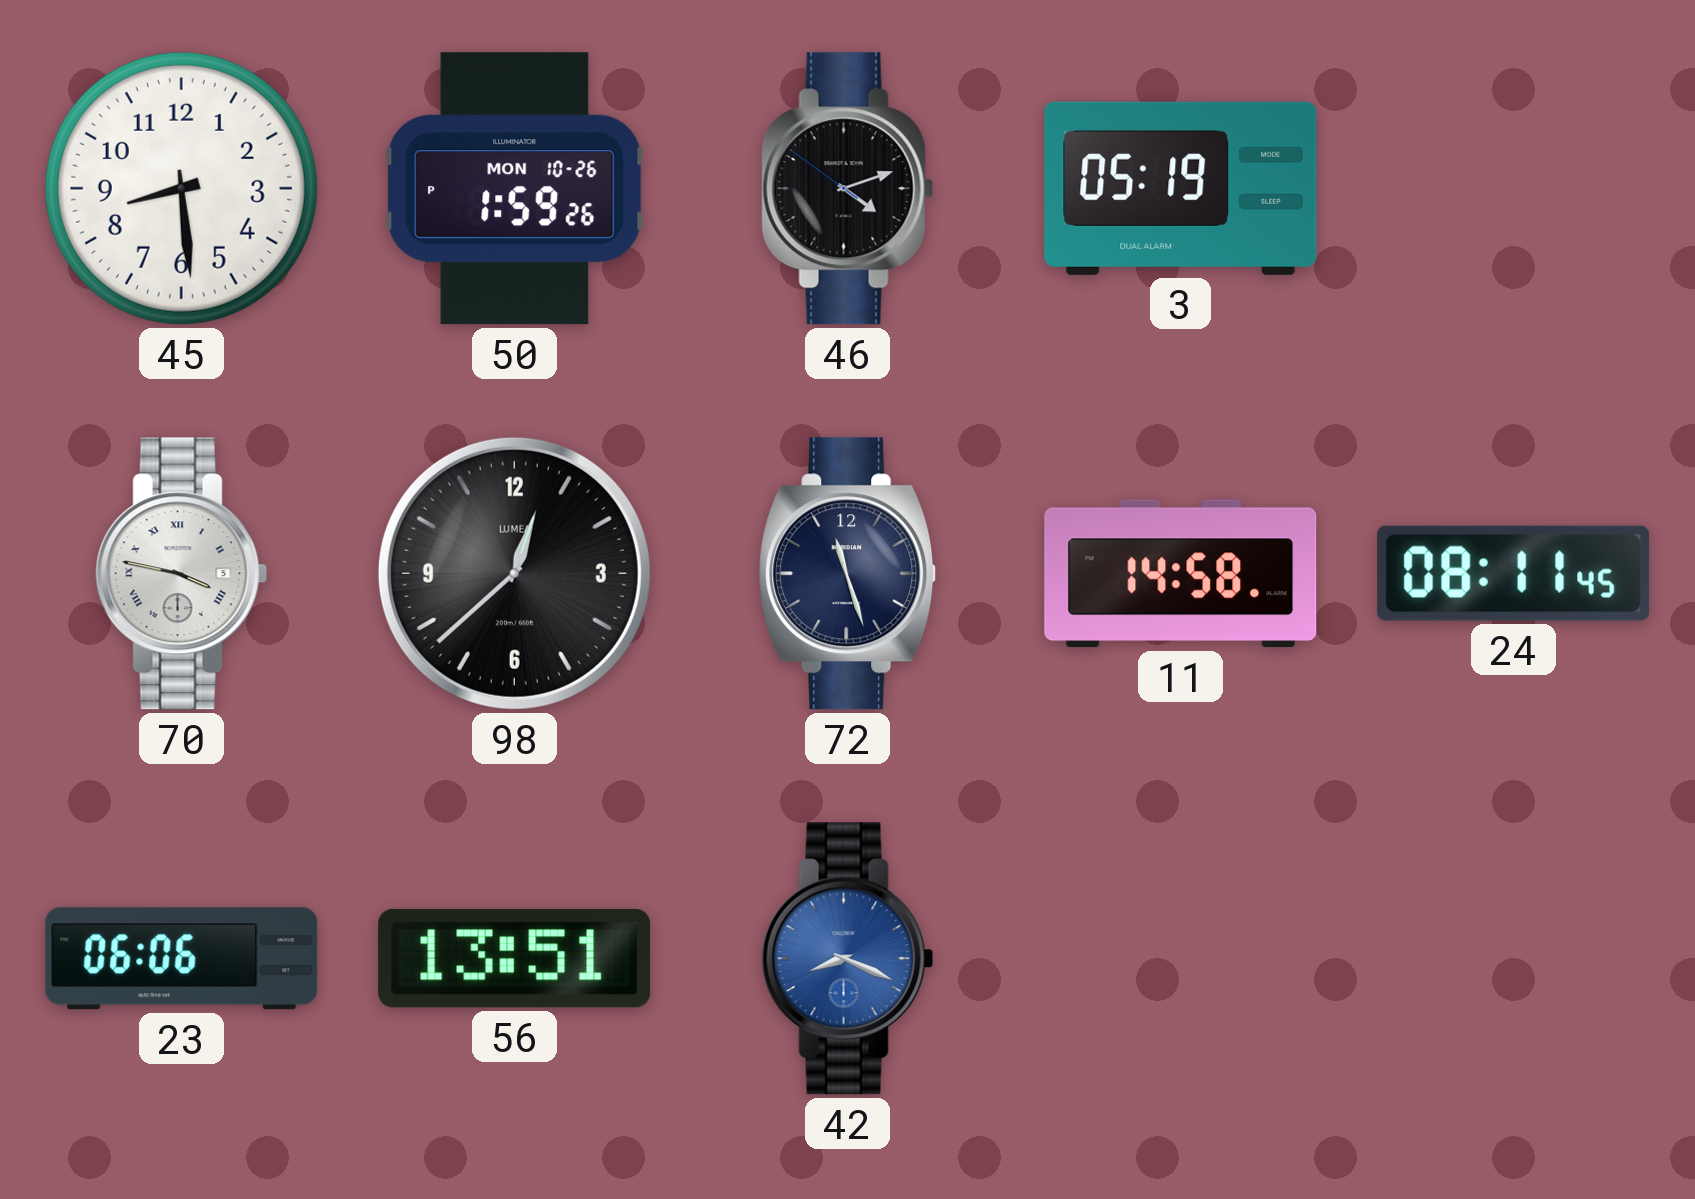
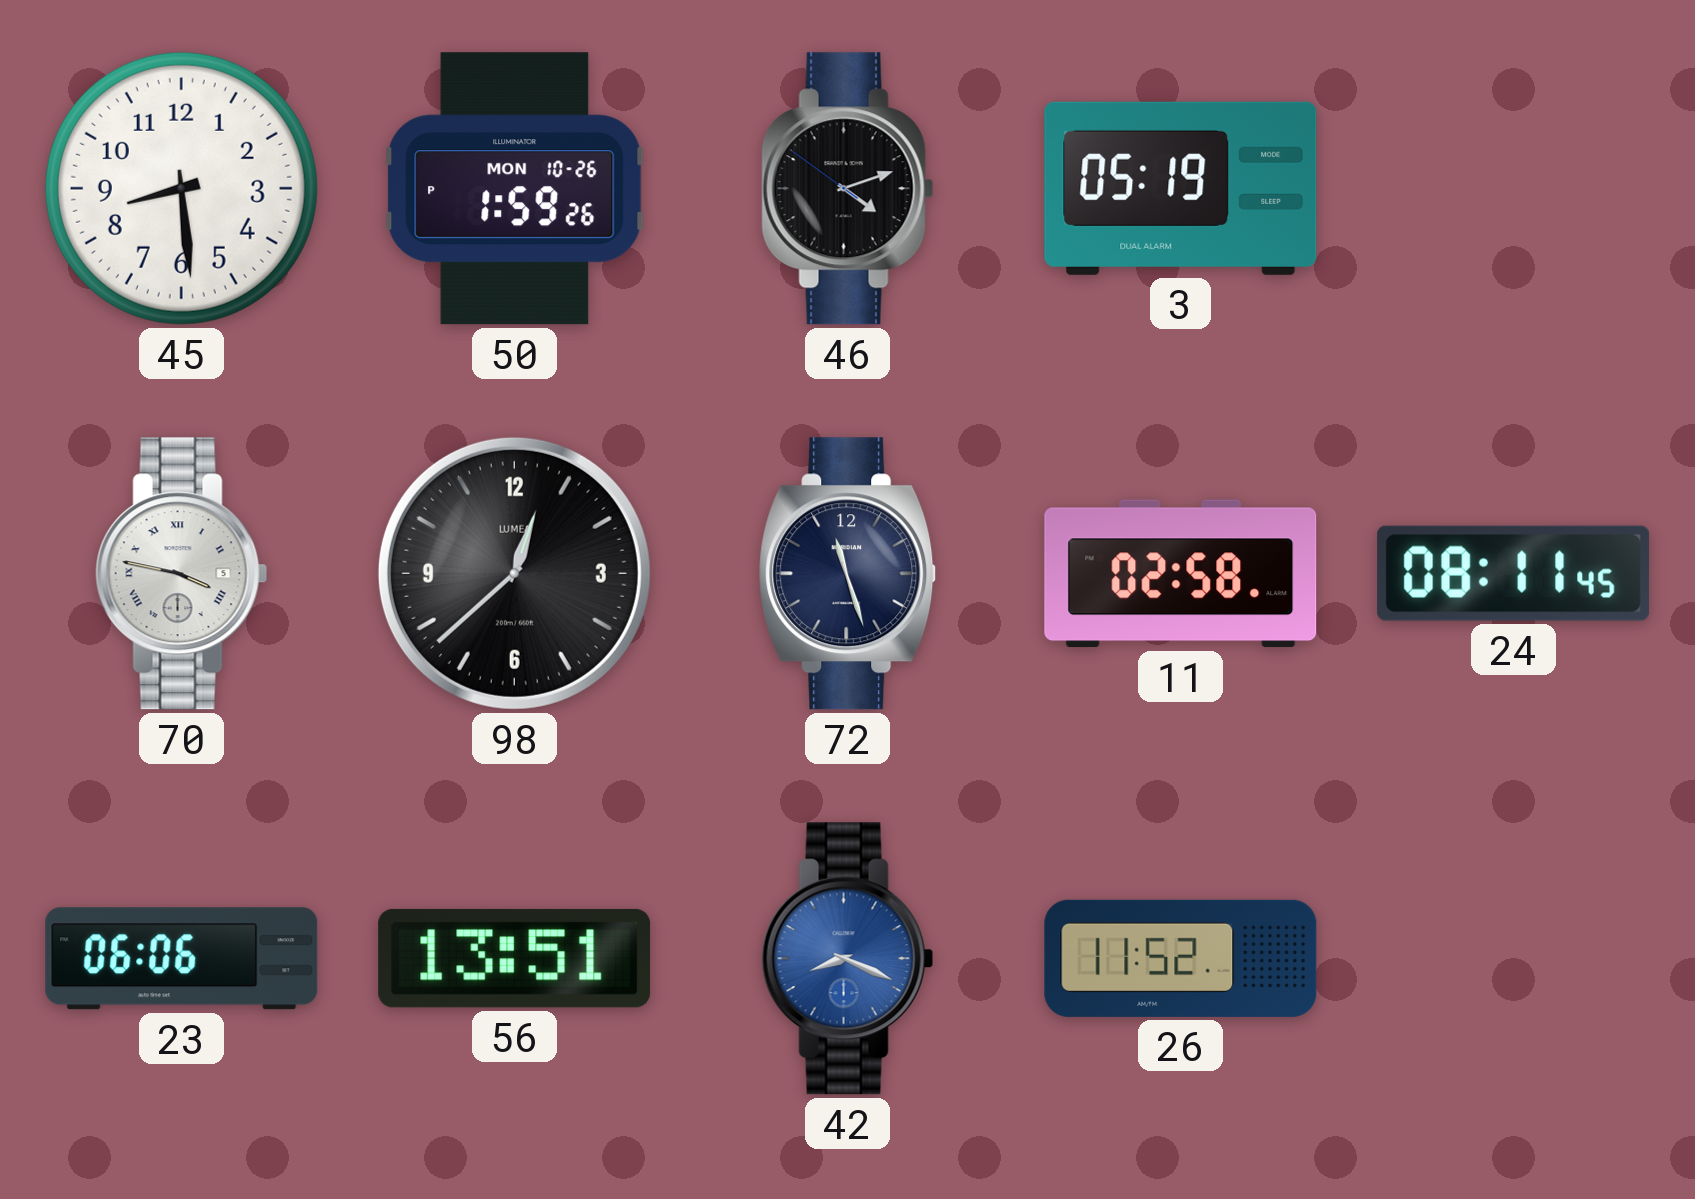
11: 14:58 -> 02:58 (1181, 574)
26: none -> 11:52 (1181, 958)
